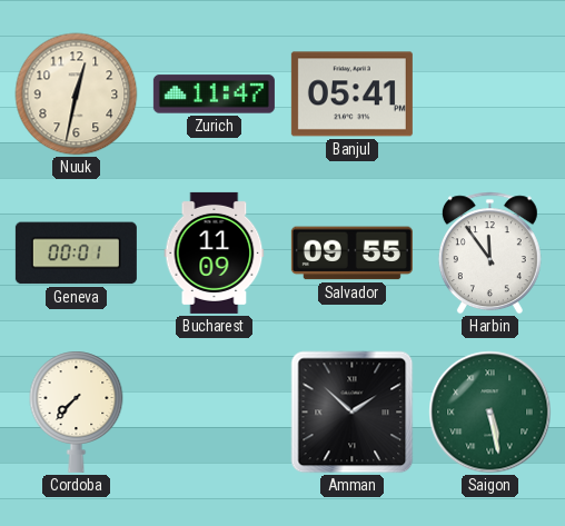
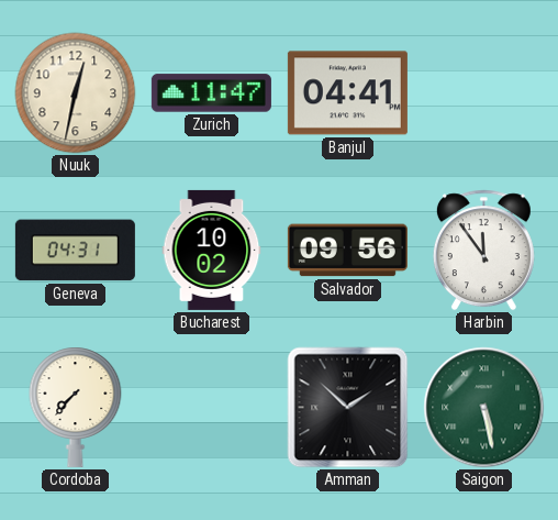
Banjul: 05:41 -> 04:41 (347, 93)
Geneva: 00:01 -> 04:31 (75, 251)
Bucharest: 11:09 -> 10:02 (212, 250)
Salvador: 09:55 -> 09:56 (347, 251)
